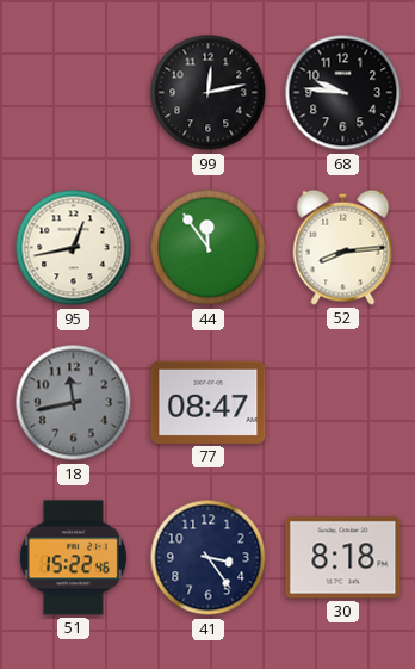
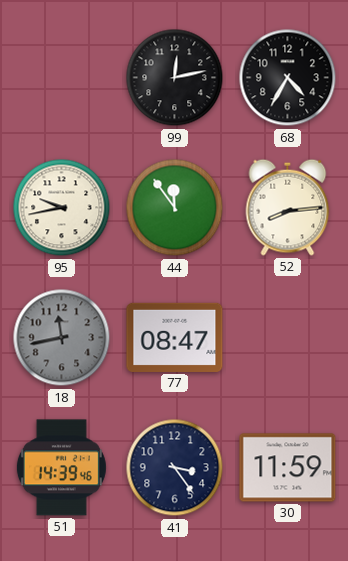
68: 9:46 -> 4:35 (288, 78)
95: 12:43 -> 9:43 (62, 208)
51: 15:22 -> 14:39 (61, 468)
30: 8:18 -> 11:59 (288, 468)
